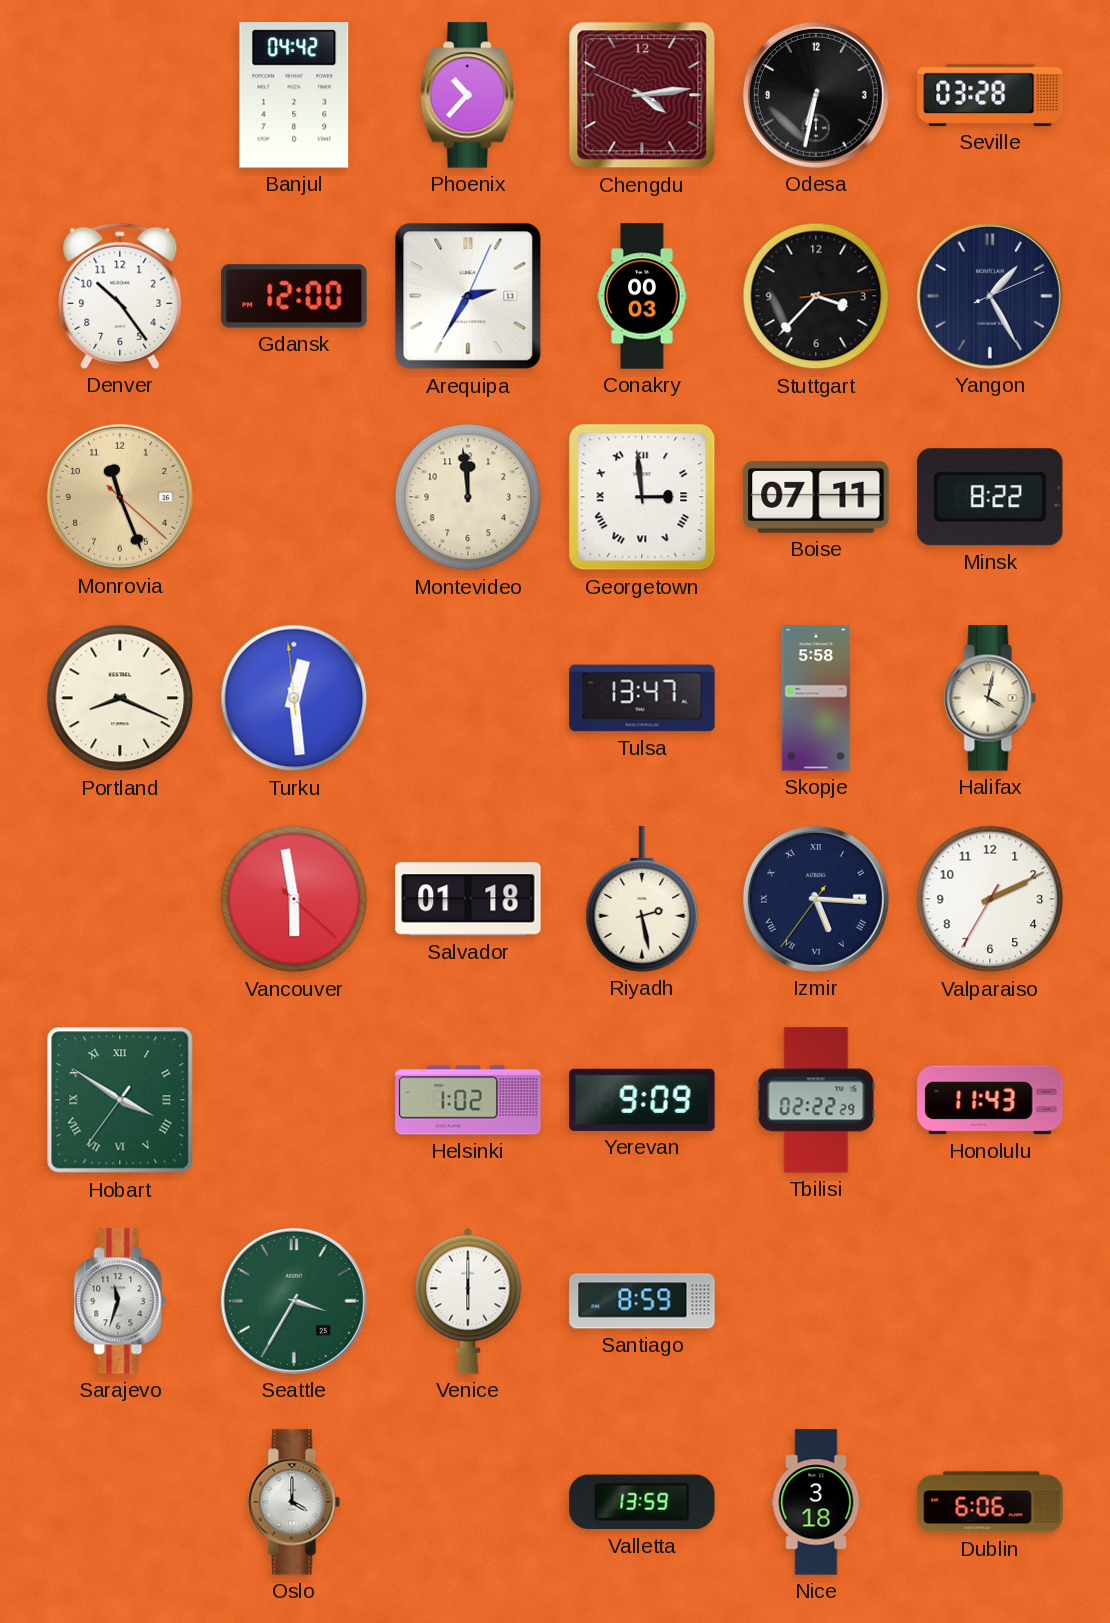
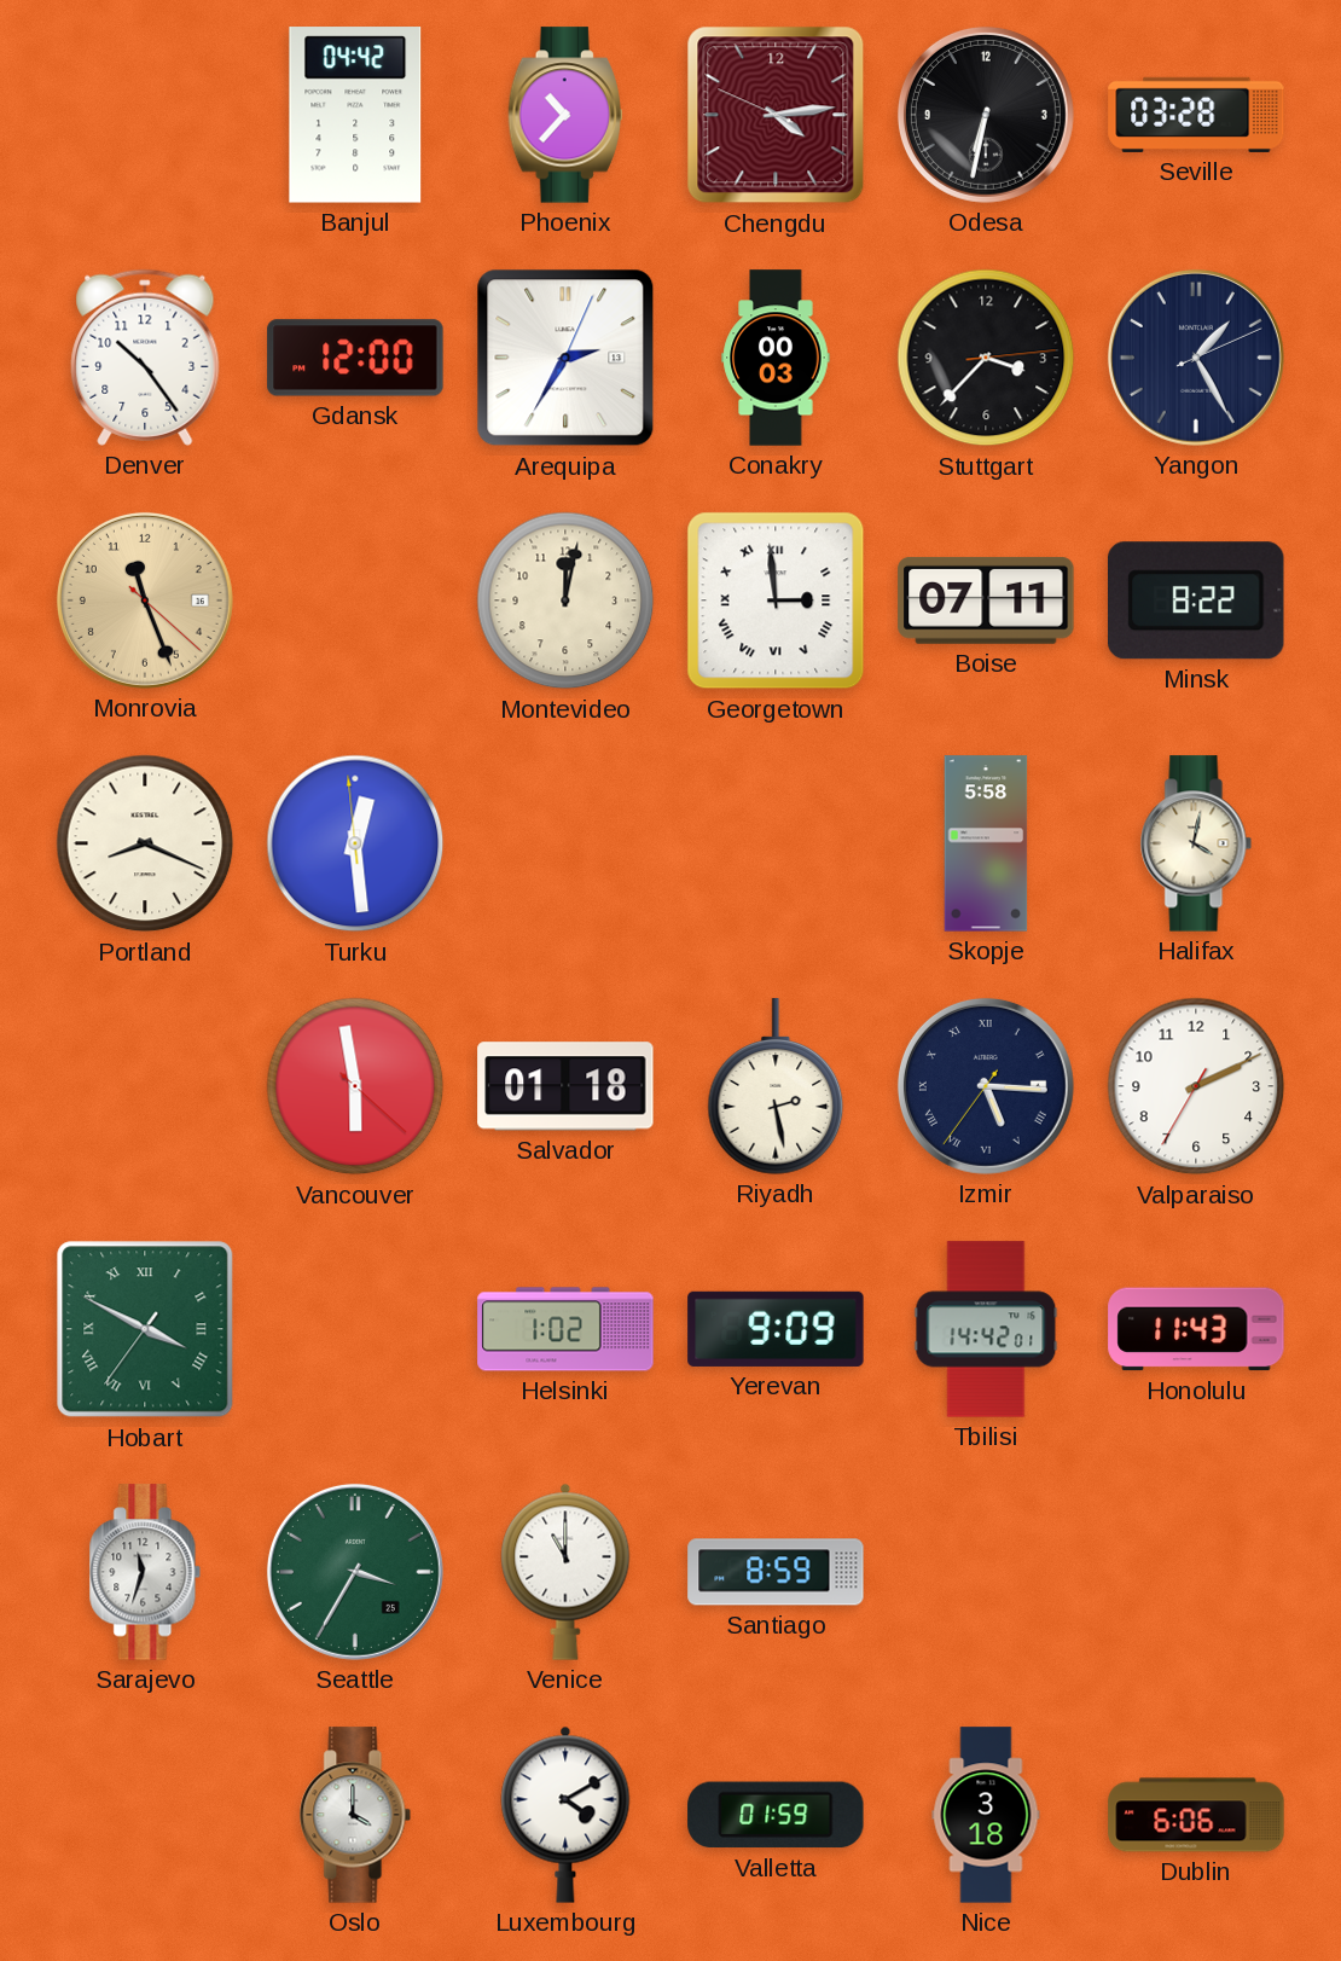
Montevideo: 11:59 -> 12:02 (565, 601)
Tulsa: 13:47 -> none (642, 698)
Hobart: 3:50 -> 3:49 (145, 1329)
Tbilisi: 02:22 -> 14:42 (986, 1329)
Venice: 6:00 -> 11:00 (565, 1572)
Luxembourg: none -> 4:10 (565, 1815)
Valletta: 13:59 -> 01:59 (776, 1815)
